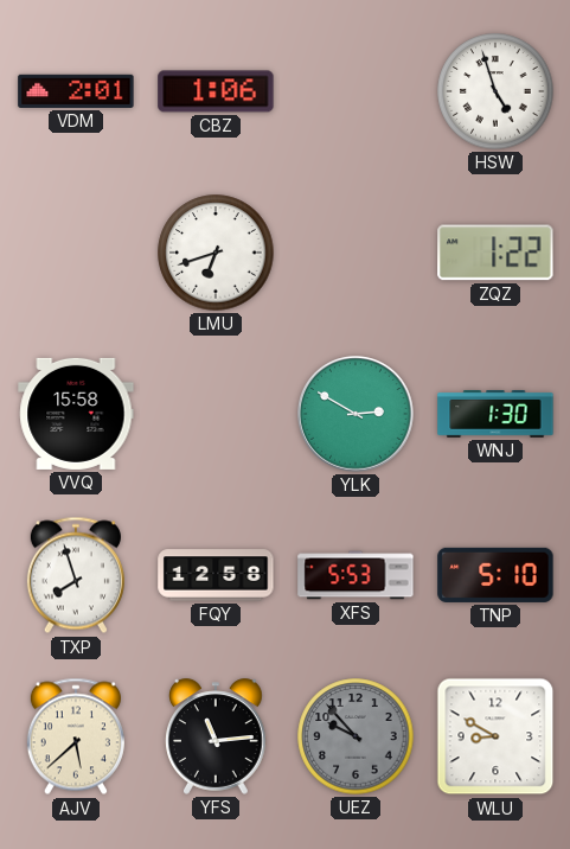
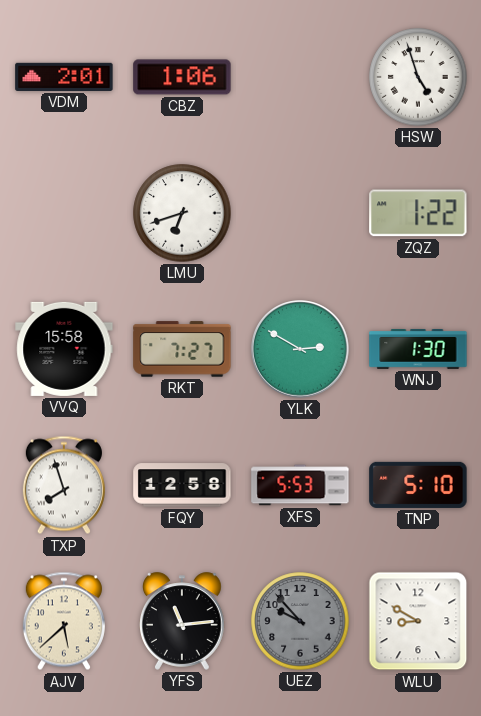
RKT: none -> 7:27 (182, 349)
